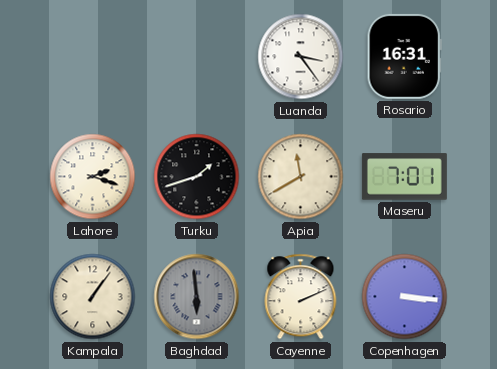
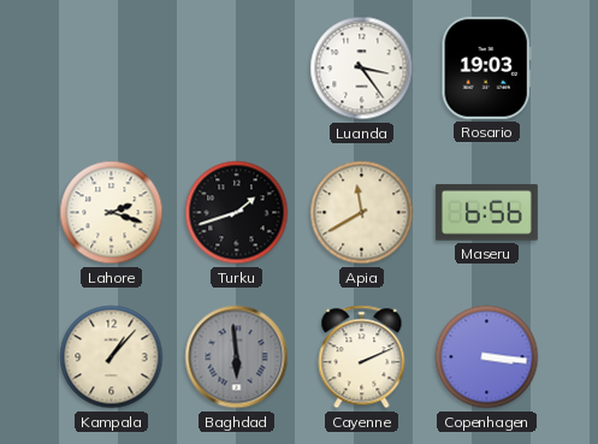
Rosario: 16:31 -> 19:03 (486, 67)
Maseru: 7:01 -> 6:56 (486, 213)
Kampala: 1:06 -> 1:07 (112, 357)
